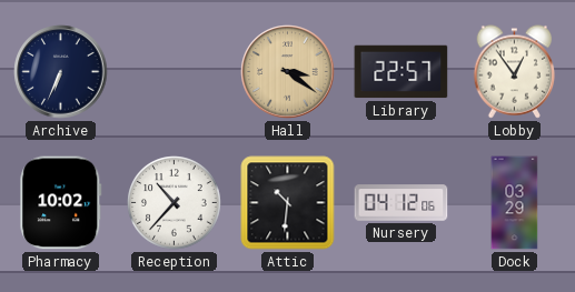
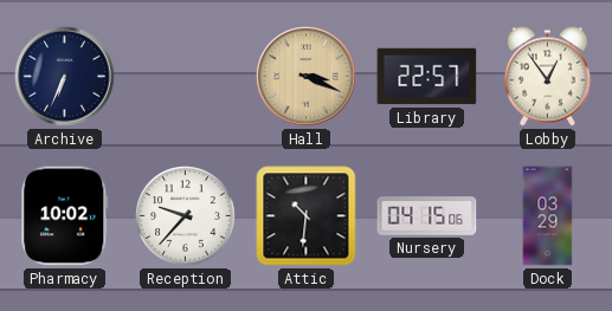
Hall: 3:21 -> 3:19 (307, 77)
Reception: 10:37 -> 9:37 (186, 216)
Nursery: 04:12 -> 04:15 (427, 216)
